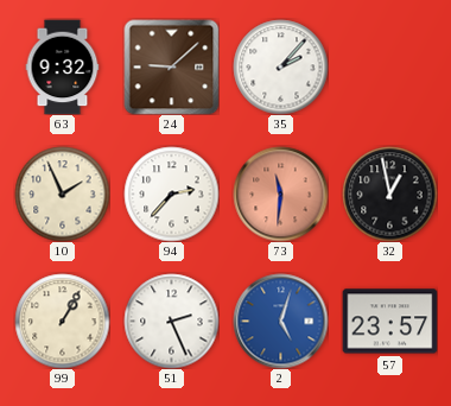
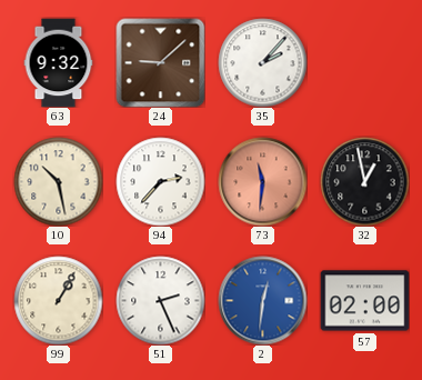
10: 1:56 -> 10:28 (58, 181)
2: 5:03 -> 12:31 (262, 300)
57: 23:57 -> 02:00 (364, 301)
